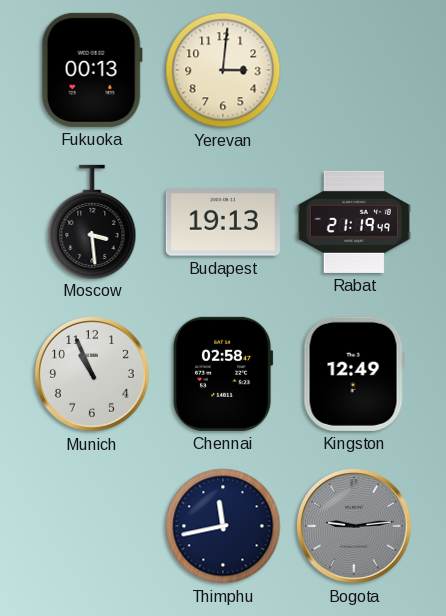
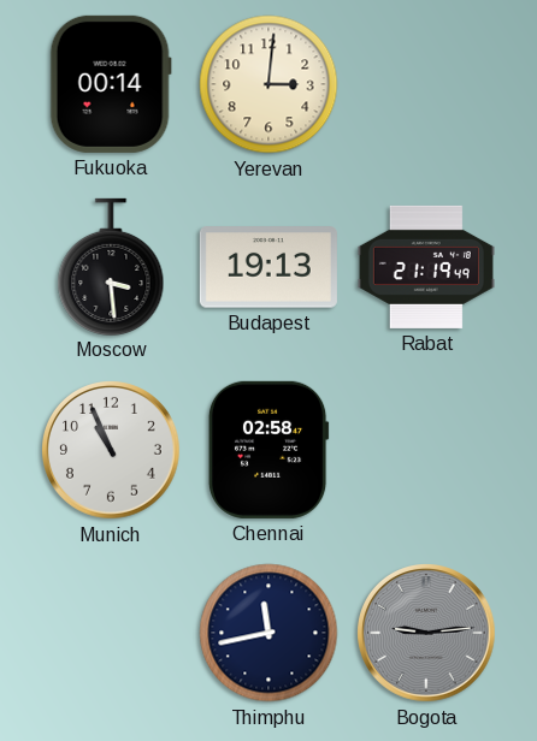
Fukuoka: 00:13 -> 00:14 (111, 84)
Kingston: 12:49 -> none (354, 374)
